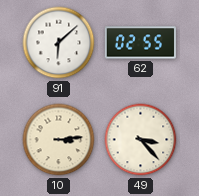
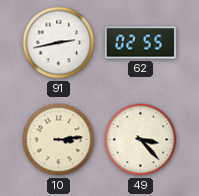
91: 6:08 -> 2:43 (59, 43)
